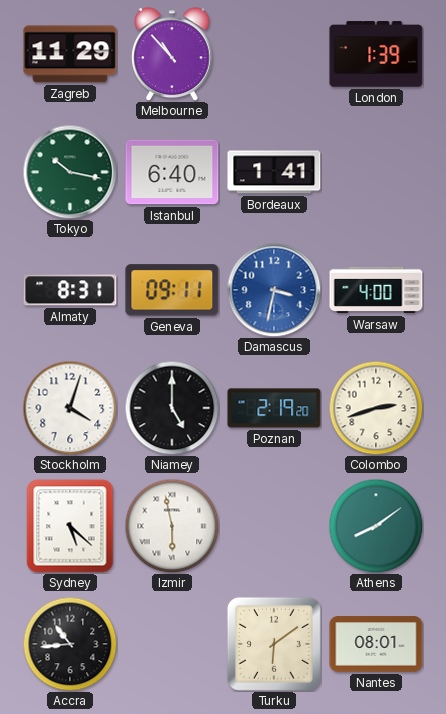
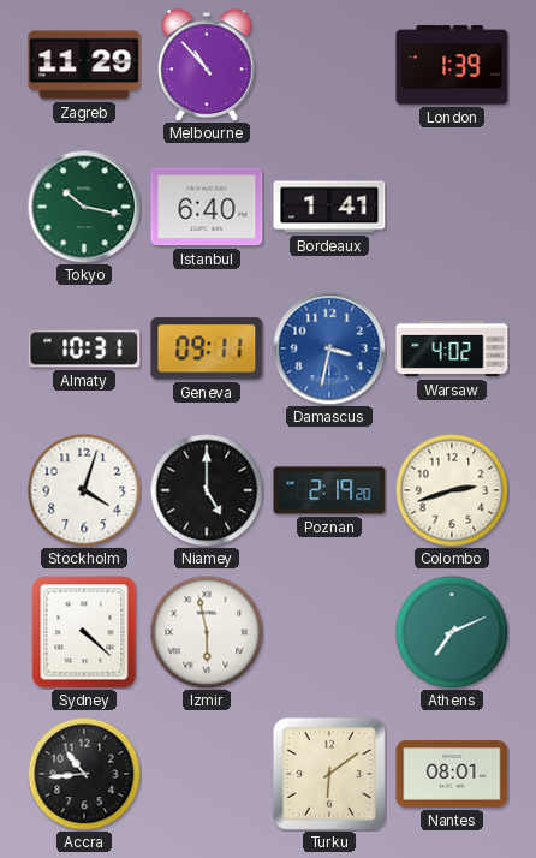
Almaty: 8:31 -> 10:31 (84, 348)
Warsaw: 4:00 -> 4:02 (452, 348)
Sydney: 5:22 -> 4:22 (84, 632)
Athens: 8:09 -> 7:11 (452, 632)
